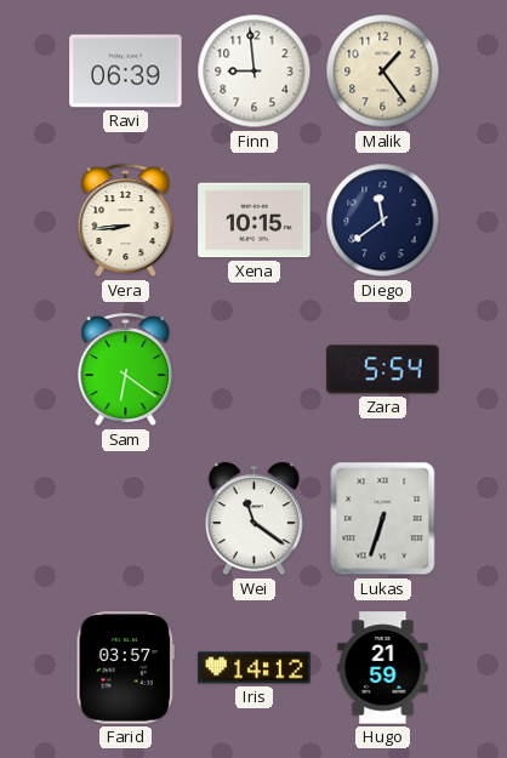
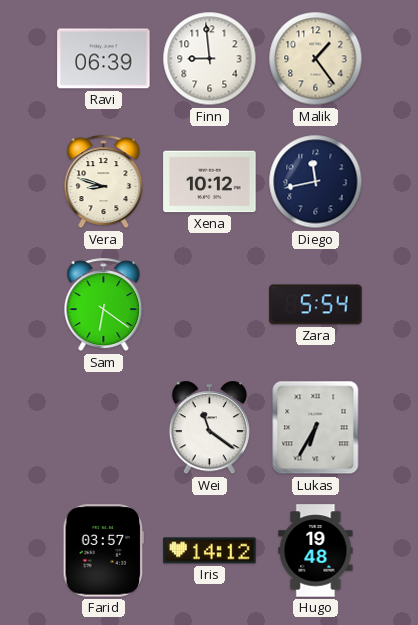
Vera: 8:44 -> 8:48 (104, 182)
Xena: 10:15 -> 10:12 (210, 182)
Diego: 11:39 -> 11:43 (316, 182)
Lukas: 6:33 -> 6:35 (316, 428)
Hugo: 21:59 -> 19:48 (316, 551)
